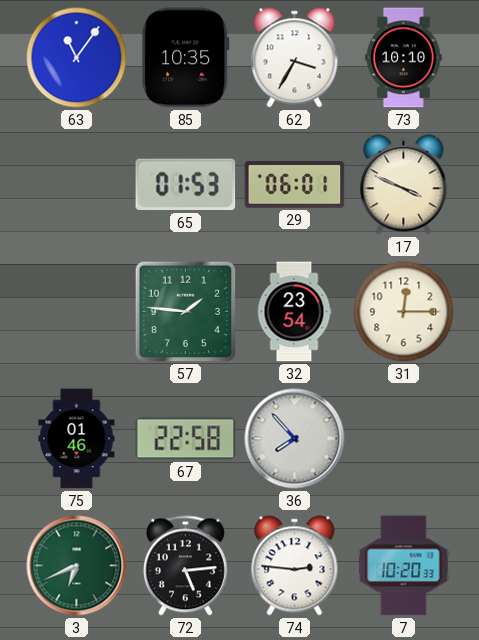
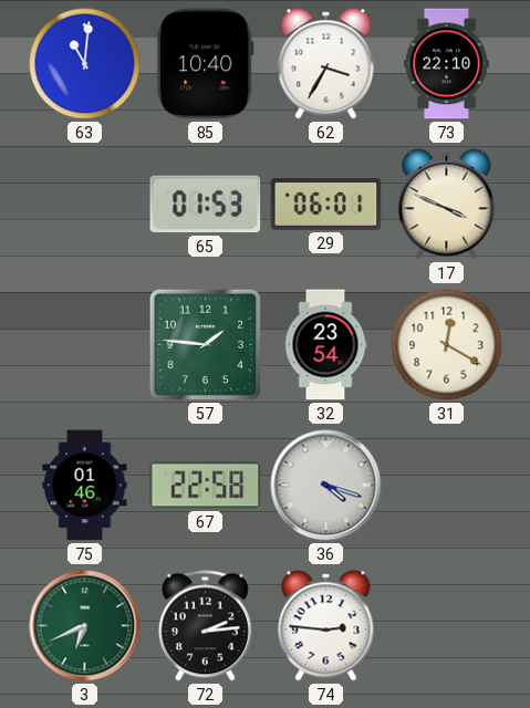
63: 11:06 -> 11:01 (85, 64)
85: 10:35 -> 10:40 (206, 64)
73: 10:10 -> 22:10 (447, 64)
31: 12:15 -> 12:20 (447, 345)
36: 7:53 -> 4:18 (326, 486)
72: 5:14 -> 2:14 (205, 626)
7: 10:20 -> none (404, 566)
